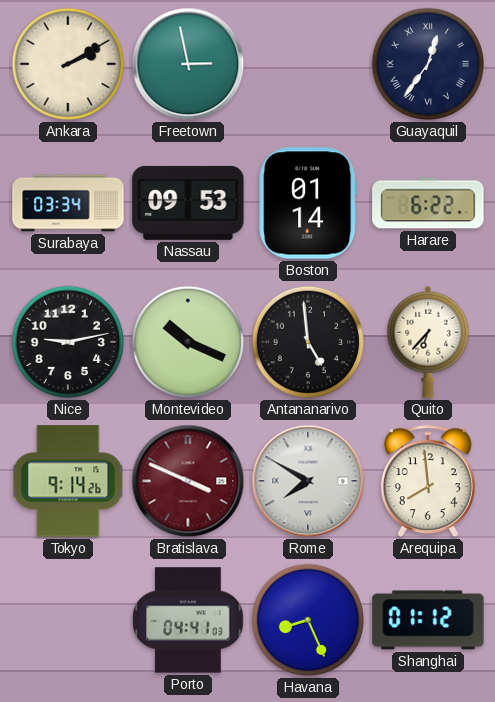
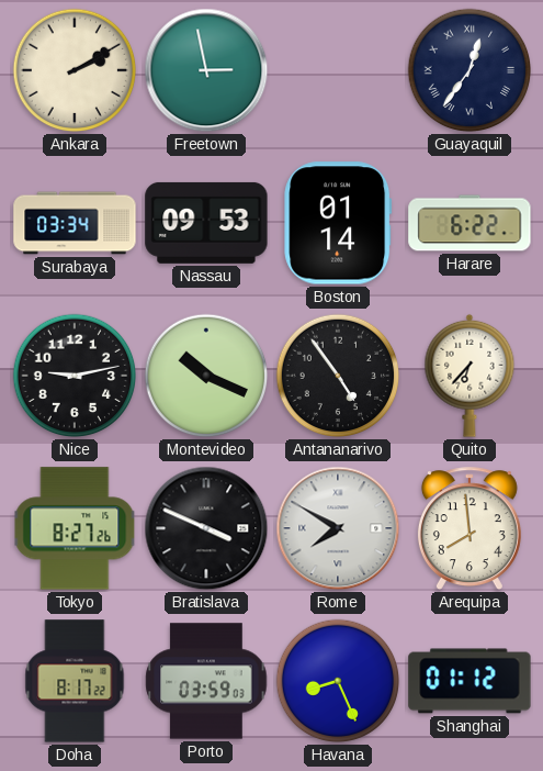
Antananarivo: 4:59 -> 4:54 (338, 376)
Tokyo: 9:14 -> 8:27 (75, 528)
Bratislava dial: burgundy -> black (206, 528)
Doha: none -> 8:17 (75, 681)
Porto: 04:41 -> 03:59 (206, 681)
